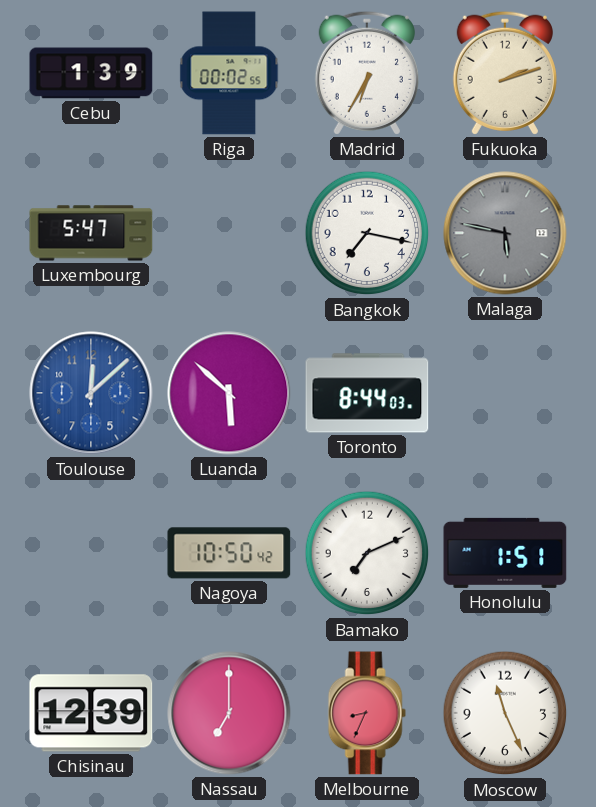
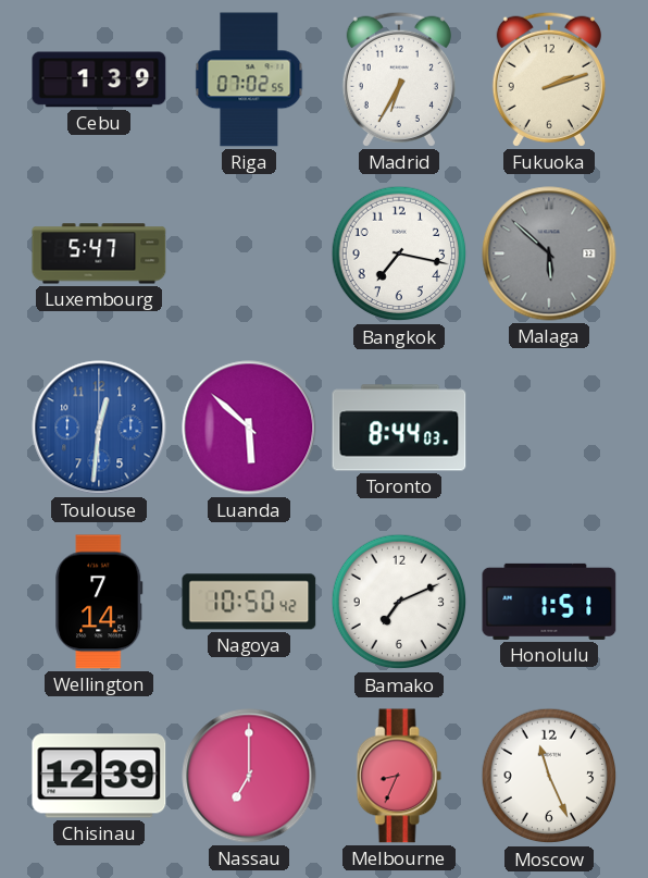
Riga: 00:02 -> 07:02 (249, 79)
Malaga: 5:47 -> 5:52 (549, 253)
Toulouse: 12:08 -> 12:31 (99, 428)
Wellington: none -> 7:14 (99, 602)
